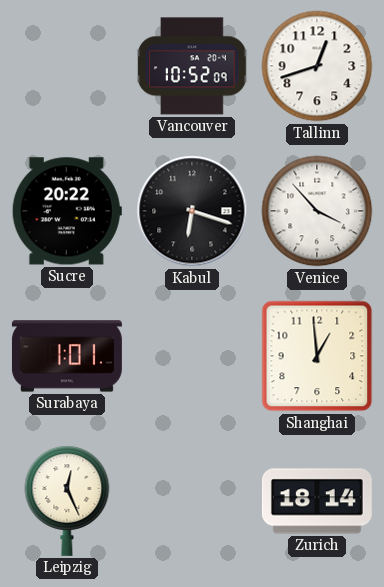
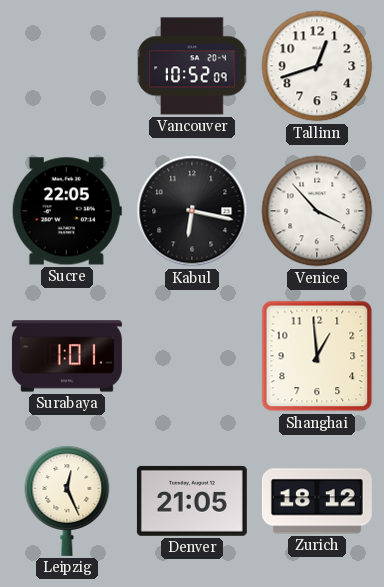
Sucre: 20:22 -> 22:05 (67, 211)
Kabul: 6:18 -> 6:17 (192, 211)
Denver: none -> 21:05 (192, 501)
Zurich: 18:14 -> 18:12 (317, 501)
